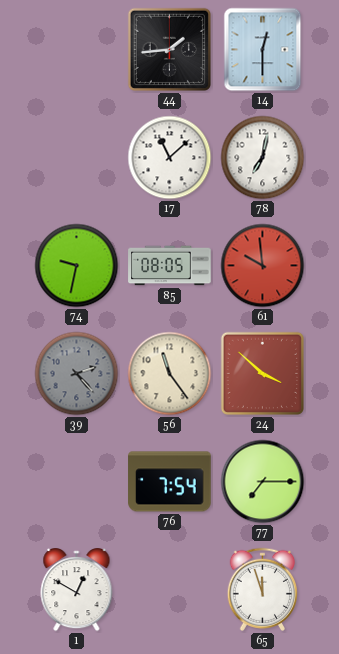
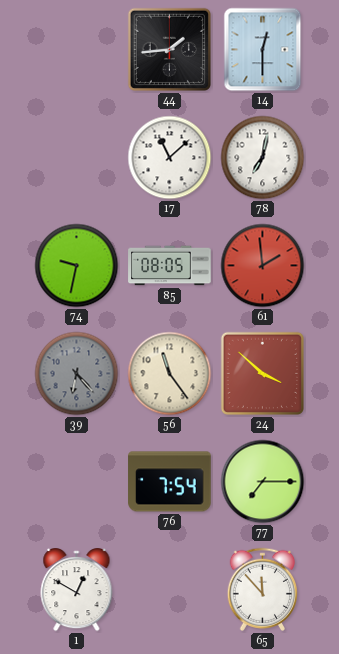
61: 9:59 -> 1:59 (263, 266)
39: 2:23 -> 6:23 (77, 374)
65: 11:57 -> 11:53 (263, 589)
